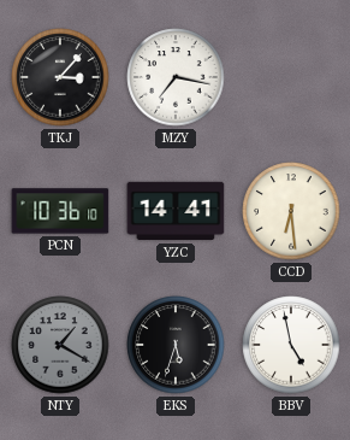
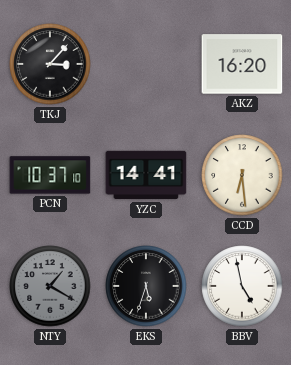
MZY: 7:17 -> none (176, 77)
AKZ: none -> 16:20 (242, 64)
PCN: 10:36 -> 10:37 (50, 175)
